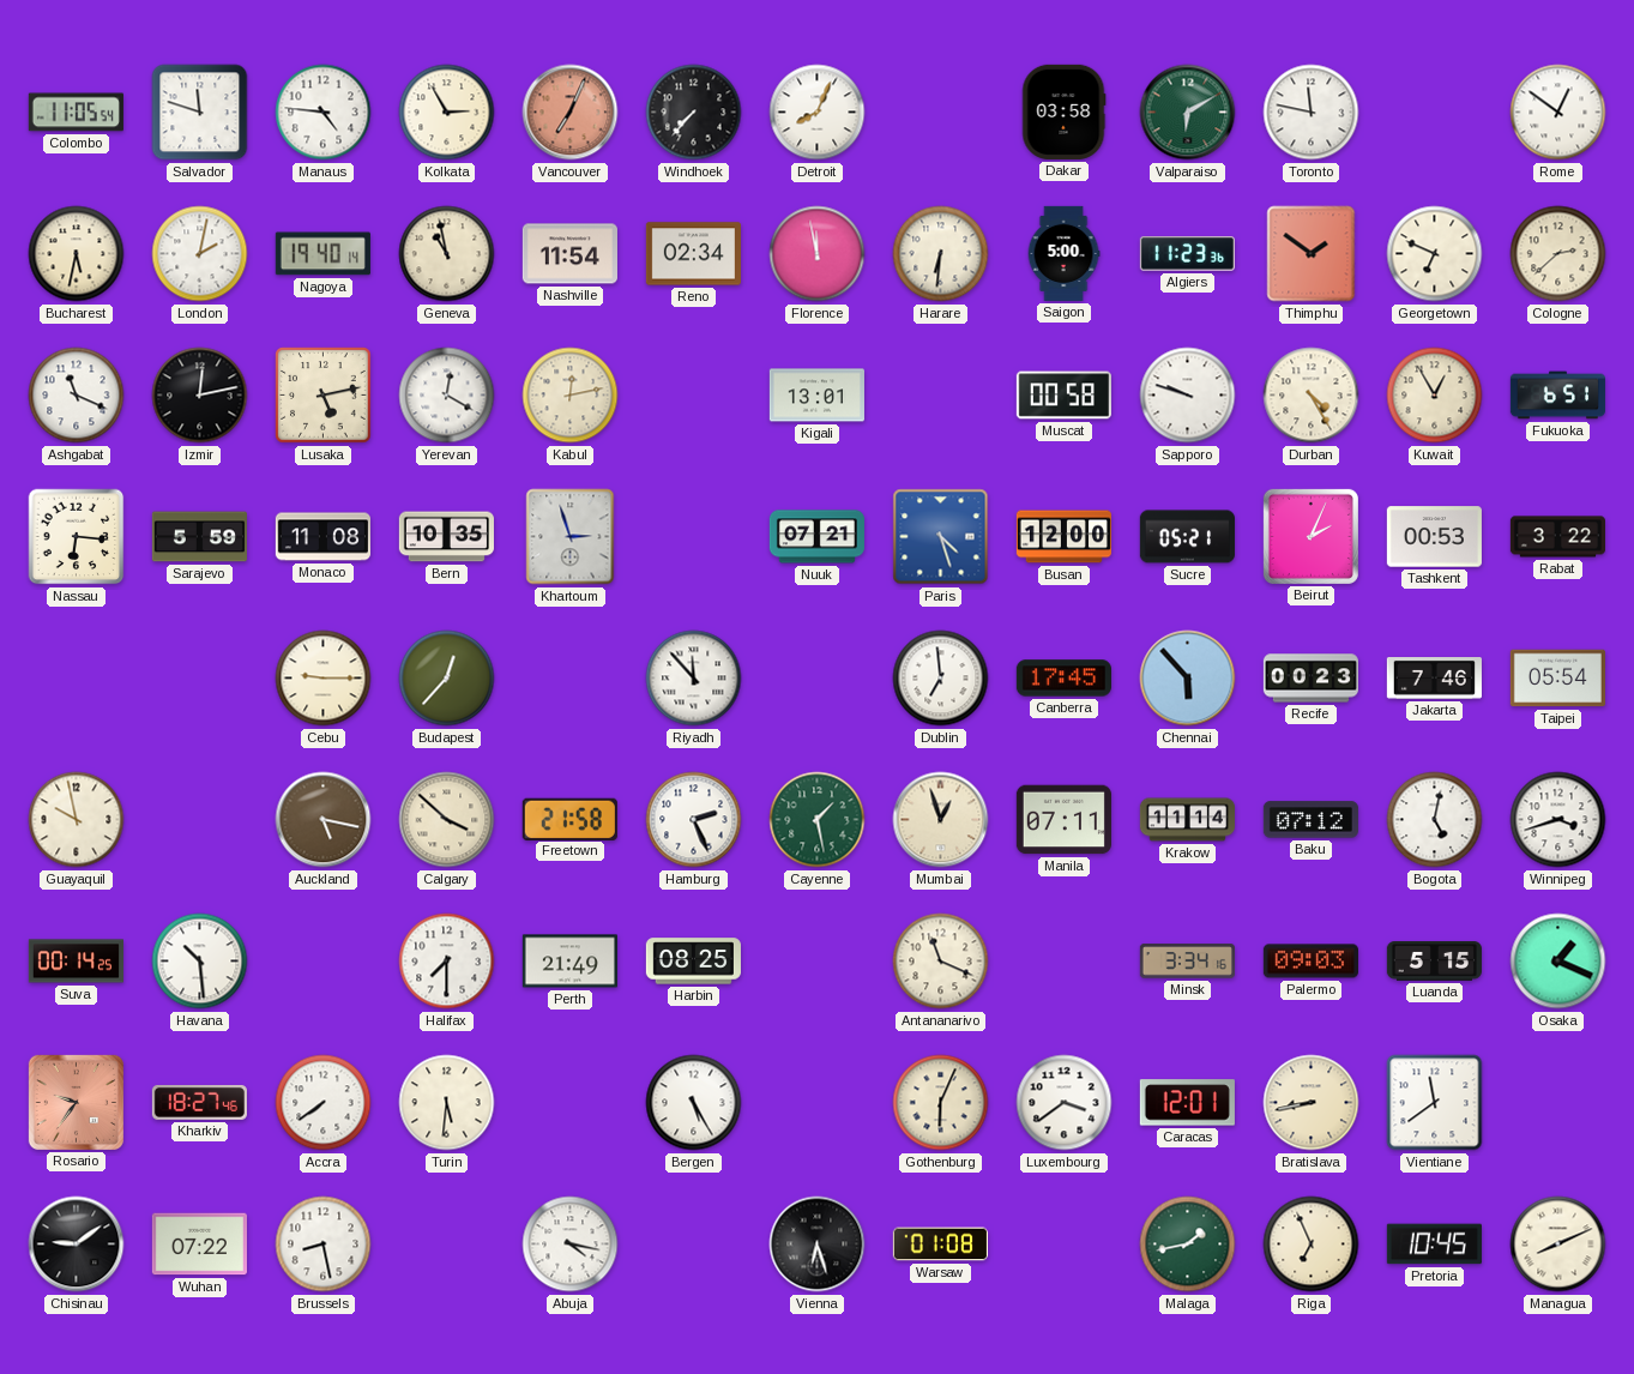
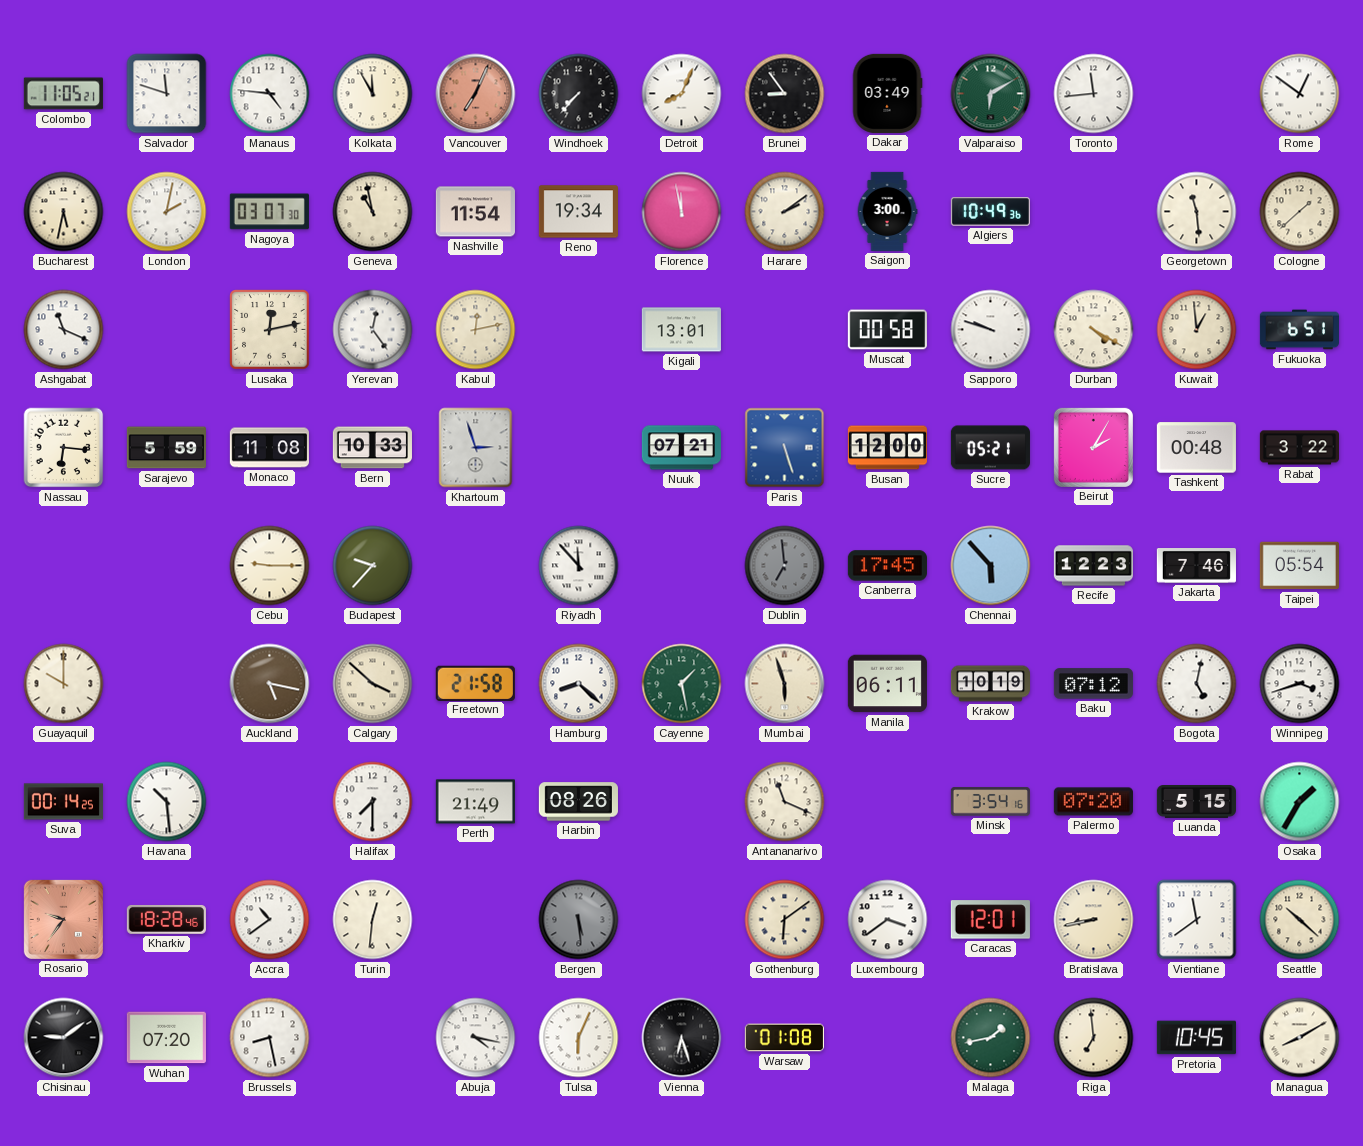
Colombo: 11:05:54 -> 11:05:21 (63, 94)
Kolkata: 2:55 -> 11:55 (373, 94)
Brunei: none -> 8:54 (785, 94)
Dakar: 03:58 -> 03:49 (887, 93)
Toronto: 11:47 -> 11:44 (1094, 94)
Nagoya: 19:40 -> 03:07 (269, 212)
Reno: 02:34 -> 19:34 (578, 212)
Harare: 6:31 -> 2:09 (785, 212)
Saigon: 5:00 -> 3:00 (887, 211)
Algiers: 11:23 -> 10:49 (990, 212)
Thimphu: 1:51 -> none (1312, 254)
Georgetown: 6:49 -> 11:29 (1197, 212)
Cologne: 2:38 -> 1:38 (1300, 212)
Izmir: 12:13 -> none (200, 396)
Lusaka: 5:13 -> 12:13 (270, 330)
Yerevan: 12:20 -> 12:24 (373, 330)
Durban: 4:25 -> 4:20 (1094, 330)
Kuwait: 12:55 -> 12:59 (1197, 330)
Bern: 10:35 -> 10:33 (372, 448)
Paris: 4:27 -> 5:27 (785, 448)
Beirut: 2:04 -> 2:05 (1093, 447)
Tashkent: 00:53 -> 00:48 (1196, 448)
Budapest: 12:37 -> 9:37 (373, 566)
Dublin dial: white -> grey (785, 566)
Recife: 00:23 -> 12:23 (1093, 566)
Guayaquil: 9:58 -> 10:00 (64, 684)
Hamburg: 2:26 -> 8:22 (579, 684)
Mumbai: 12:57 -> 5:57 (785, 684)
Manila: 07:11 -> 06:11 (887, 684)
Krakow: 11:14 -> 10:19 (990, 684)
Harbin: 08:25 -> 08:26 (578, 802)
Minsk: 3:34 -> 3:54 (990, 802)
Palermo: 09:03 -> 07:20 (1093, 802)
Osaka: 1:19 -> 1:35 (1300, 802)
Kharkiv: 18:27 -> 18:28 (166, 919)
Accra: 7:39 -> 10:39 (270, 920)
Turin: 5:31 -> 12:31 (373, 920)
Bergen: 5:25 -> 5:29 (579, 920)
Bergen dial: white -> grey (579, 920)
Gothenburg: 6:04 -> 6:09 (785, 920)
Seattle: none -> 10:22 (1300, 920)
Wuhan: 07:22 -> 07:20 (166, 1038)
Tulsa: none -> 6:04 (579, 1038)
Riga: 6:56 -> 6:59 (1094, 1038)
Managua: 8:11 -> 8:10 (1300, 1038)
